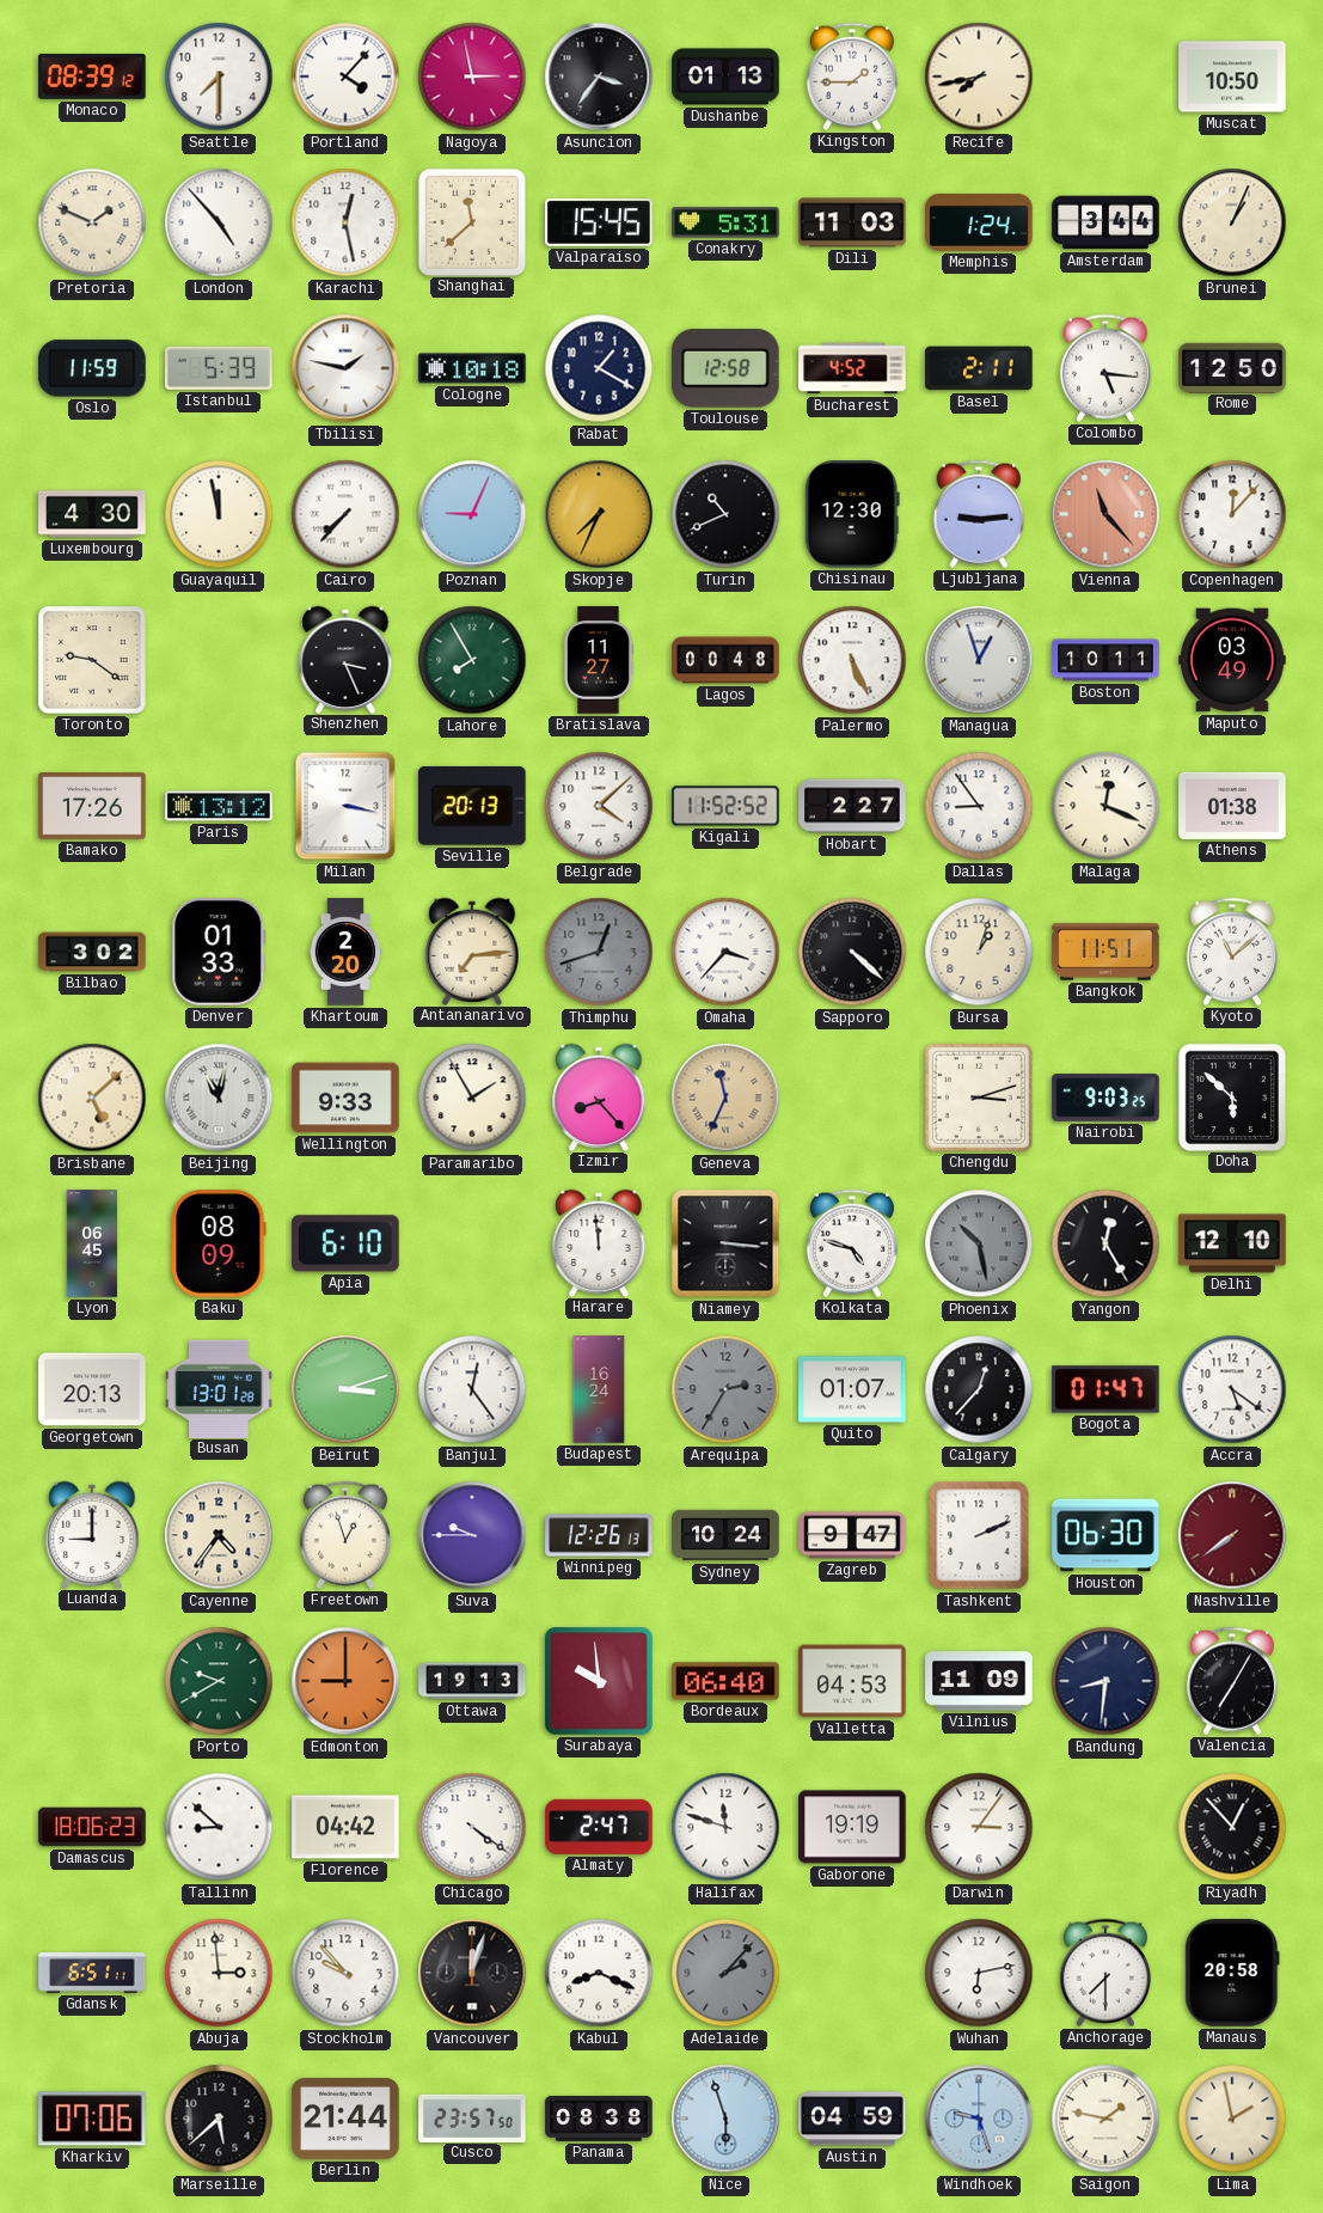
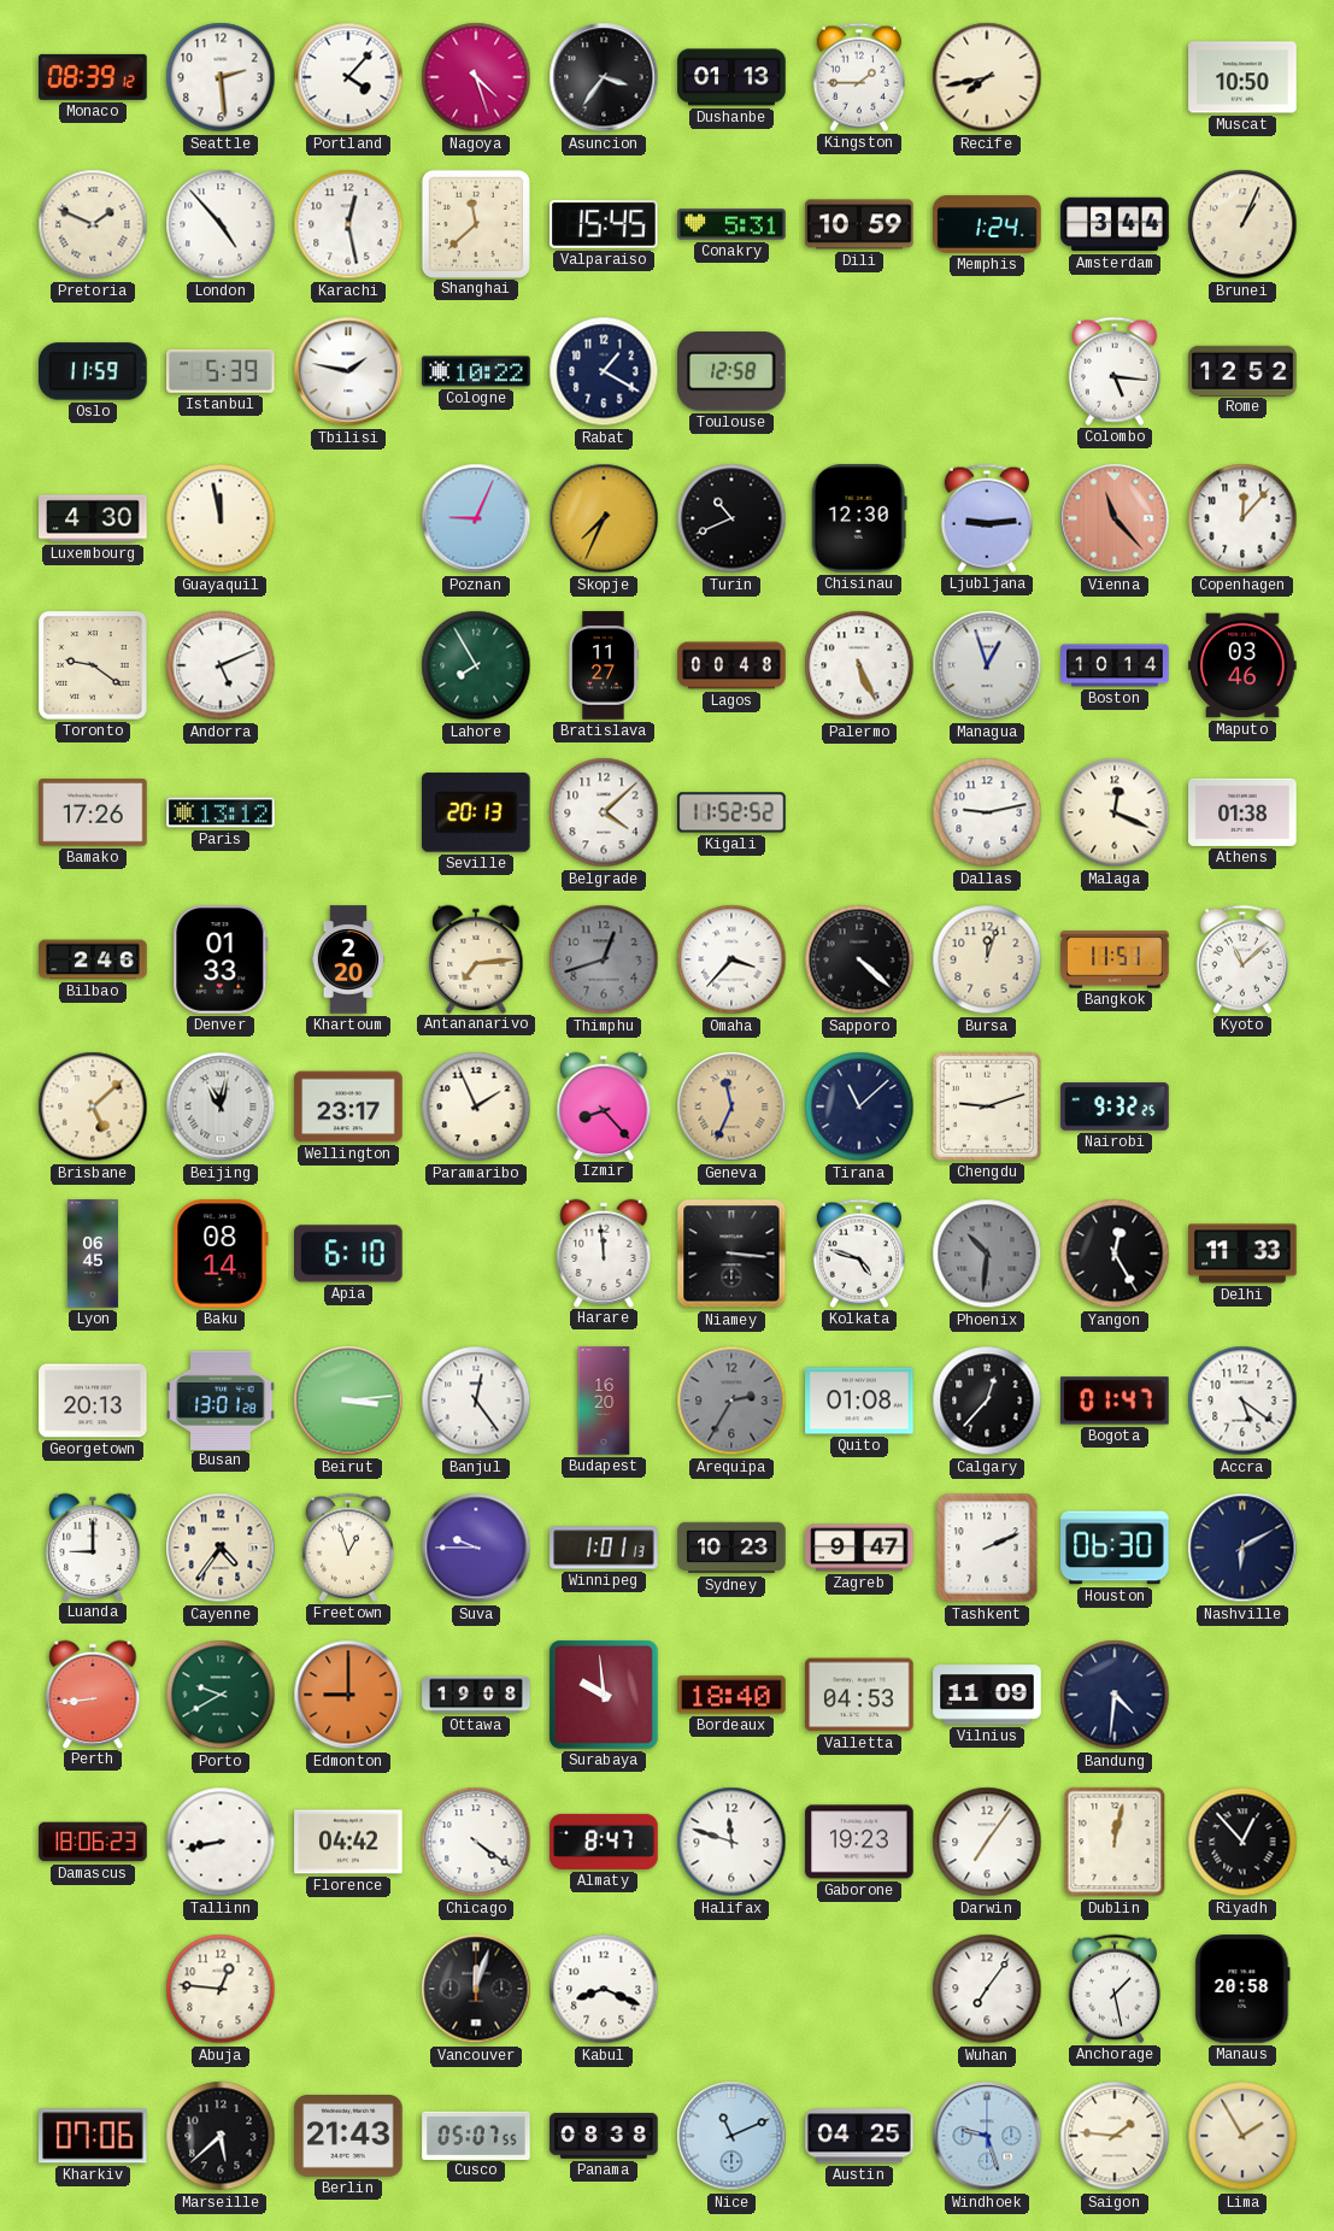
Seattle: 7:30 -> 2:29 (221, 77)
Nagoya: 2:58 -> 4:27 (476, 77)
Dili: 11:03 -> 10:59 (859, 224)
Cologne: 10:18 -> 10:22 (476, 371)
Bucharest: 4:52 -> none (852, 368)
Basel: 2:11 -> none (979, 368)
Rome: 12:50 -> 12:52 (1242, 370)
Cairo: 7:37 -> none (345, 514)
Andorra: none -> 5:11 (221, 665)
Shenzhen: 3:26 -> none (345, 659)
Boston: 10:11 -> 10:14 (1115, 665)
Maputo: 03:49 -> 03:46 (1242, 665)
Milan: 3:17 -> none (345, 806)
Hobart: 2:27 -> none (852, 806)
Dallas: 8:54 -> 9:13 (987, 812)
Bilbao: 3:02 -> 2:46 (93, 959)
Bursa: 1:03 -> 12:03 (987, 959)
Wellington: 9:33 -> 23:17 (348, 1106)
Paramaribo: 1:55 -> 1:56 (476, 1106)
Tirana: none -> 11:08 (859, 1106)
Chengdu: 3:12 -> 9:12 (987, 1106)
Nairobi: 9:03 -> 9:32 (1115, 1106)
Doha: 5:52 -> none (1231, 1096)
Baku: 08:09 -> 08:14 (221, 1254)
Phoenix: 10:28 -> 10:31 (987, 1254)
Delhi: 12:10 -> 11:33 (1242, 1254)
Beirut: 3:12 -> 3:14 (348, 1401)
Budapest: 16:24 -> 16:20 (604, 1401)
Quito: 01:07 -> 01:08 (859, 1401)
Winnipeg: 12:26 -> 1:01 (604, 1548)
Sydney: 10:24 -> 10:23 (731, 1548)
Nashville: 7:39 -> 6:10 (1242, 1548)
Nashville dial: burgundy -> navy (1242, 1548)
Perth: none -> 8:44 (93, 1693)
Ottawa: 19:13 -> 19:08 (476, 1695)
Bordeaux: 06:40 -> 18:40 (731, 1695)
Bandung: 8:31 -> 4:31 (1115, 1695)
Valencia: 7:05 -> none (1232, 1681)
Tallinn: 8:52 -> 8:43 (221, 1842)
Almaty: 2:47 -> 8:47 (604, 1842)
Gaborone: 19:19 -> 19:23 (859, 1842)
Darwin: 3:06 -> 7:06 (987, 1842)
Dublin: none -> 12:02 (1115, 1842)
Gdansk: 6:51 -> none (92, 1973)
Abuja: 2:59 -> 12:46 (221, 1989)
Stockholm: 9:53 -> none (345, 1973)
Adelaide: 2:07 -> none (725, 1973)
Wuhan: 6:13 -> 7:06 (987, 1989)
Anchorage: 7:30 -> 1:28 (1115, 1989)
Berlin: 21:44 -> 21:43 (348, 2137)
Cusco: 23:57 -> 05:07 (476, 2135)
Nice: 5:57 -> 11:11 (731, 2136)
Austin: 04:59 -> 04:25 (859, 2136)
Saigon: 1:47 -> 1:46 (1115, 2136)
Lima: 1:58 -> 1:55 (1242, 2136)
